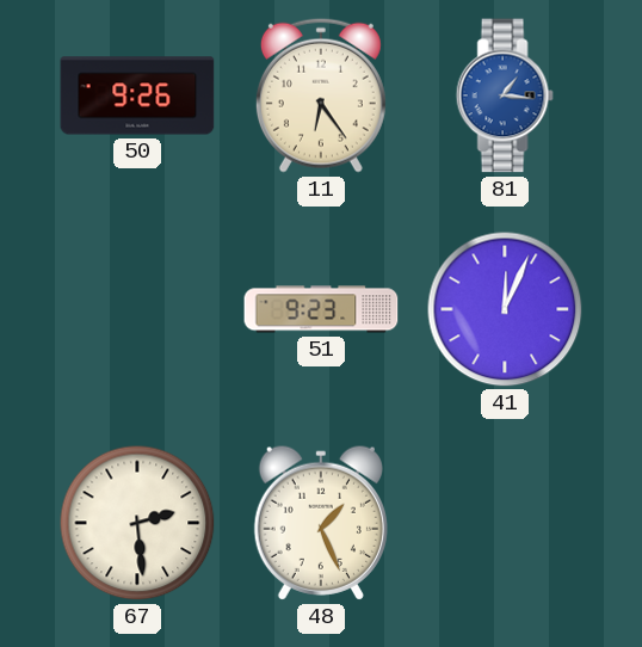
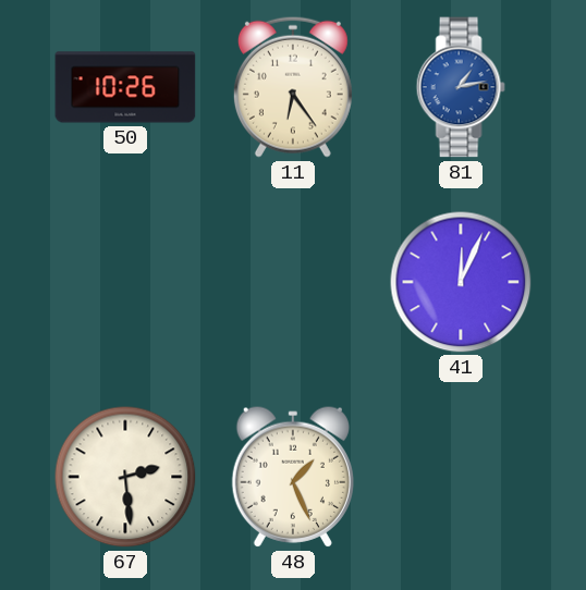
50: 9:26 -> 10:26 (125, 87)
81: 1:16 -> 1:13 (461, 87)
51: 9:23 -> none (321, 309)
